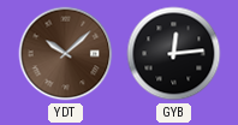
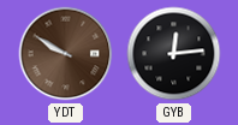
YDT: 10:08 -> 9:50 (66, 54)
